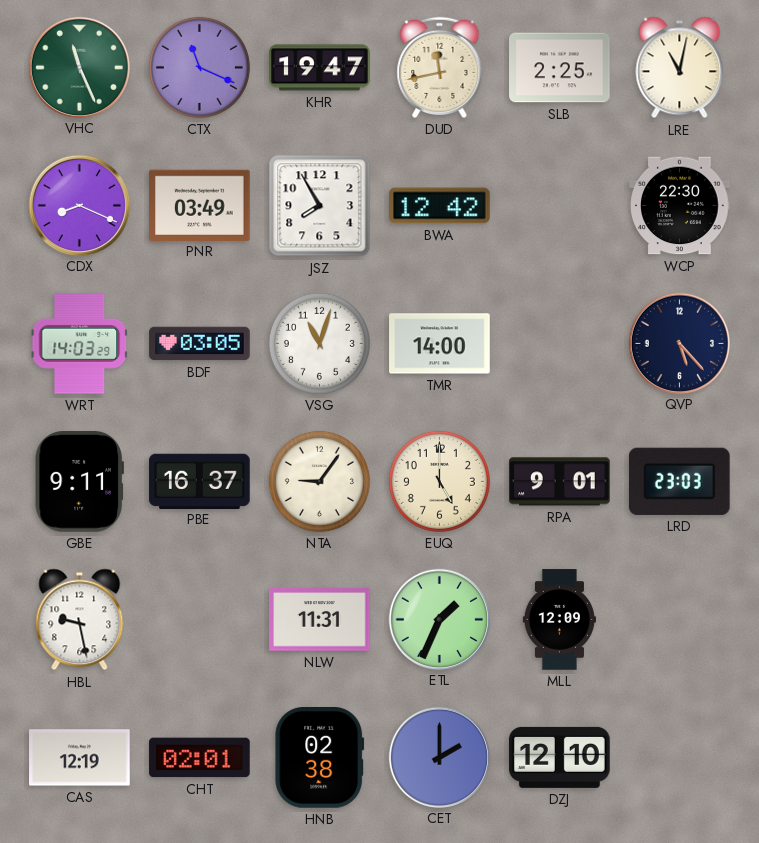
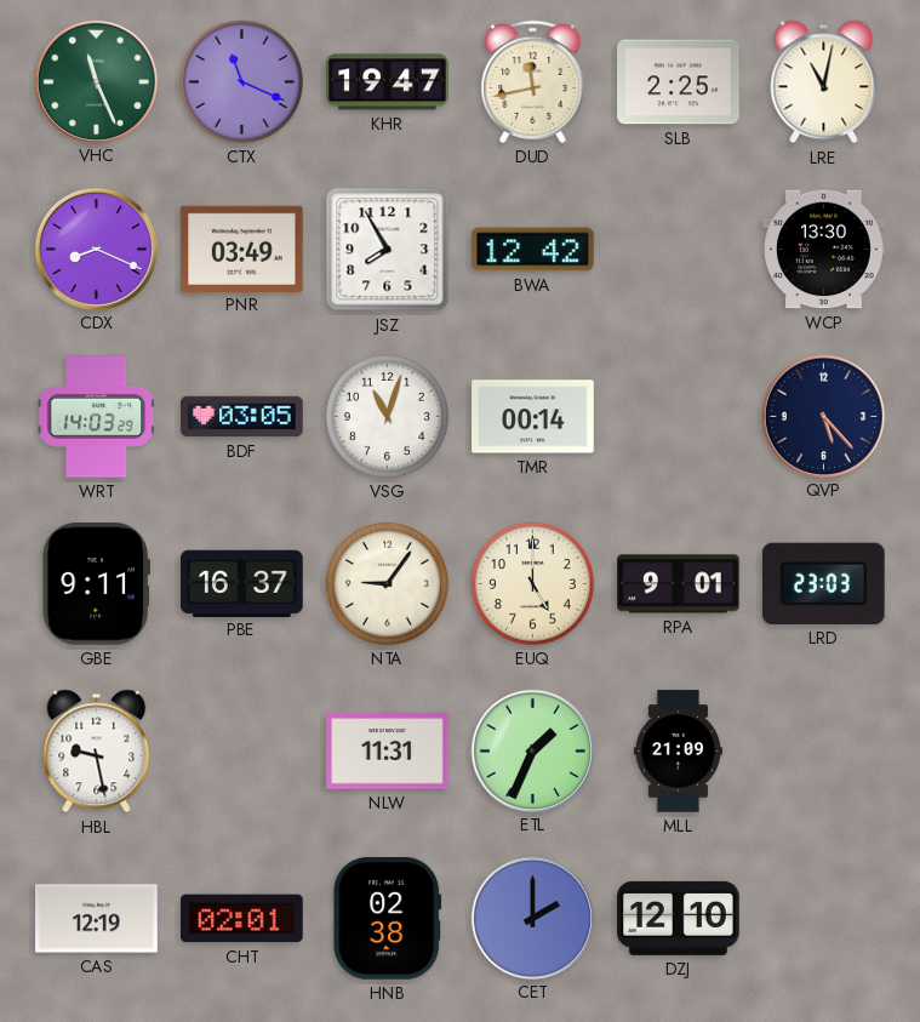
WCP: 22:30 -> 13:30 (824, 250)
TMR: 14:00 -> 00:14 (533, 417)
MLL: 12:09 -> 21:09 (678, 752)
